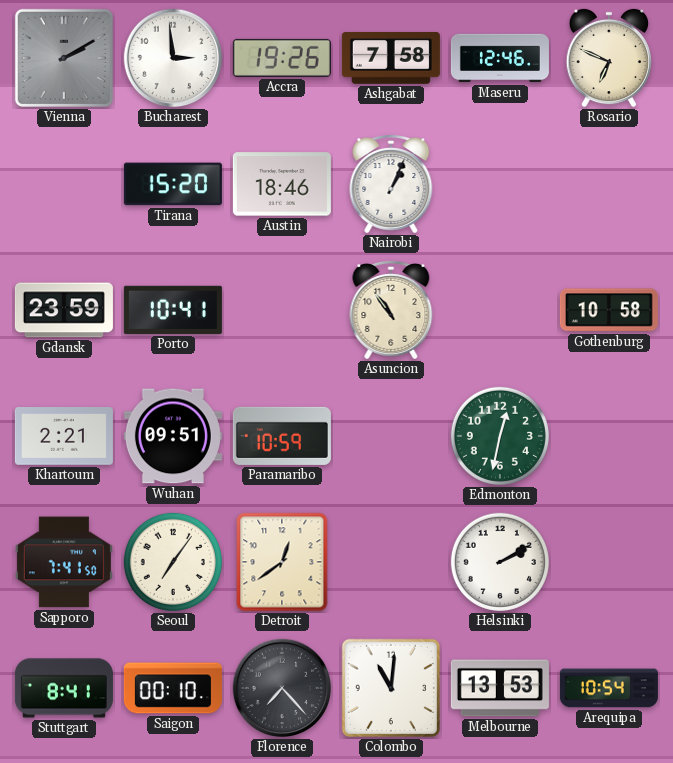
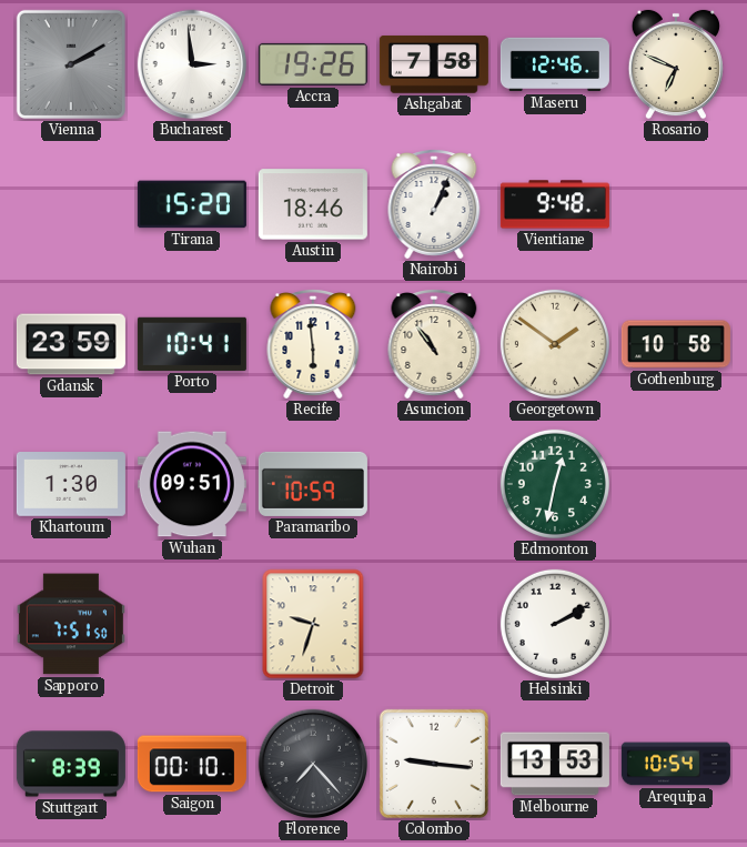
Vientiane: none -> 9:48 (555, 204)
Recife: none -> 5:59 (313, 345)
Georgetown: none -> 1:51 (555, 344)
Khartoum: 2:21 -> 1:30 (71, 485)
Sapporo: 7:41 -> 7:51 (71, 624)
Seoul: 7:06 -> none (173, 562)
Detroit: 12:39 -> 9:33 (313, 624)
Stuttgart: 8:41 -> 8:39 (71, 764)
Colombo: 11:01 -> 9:16 (434, 764)
